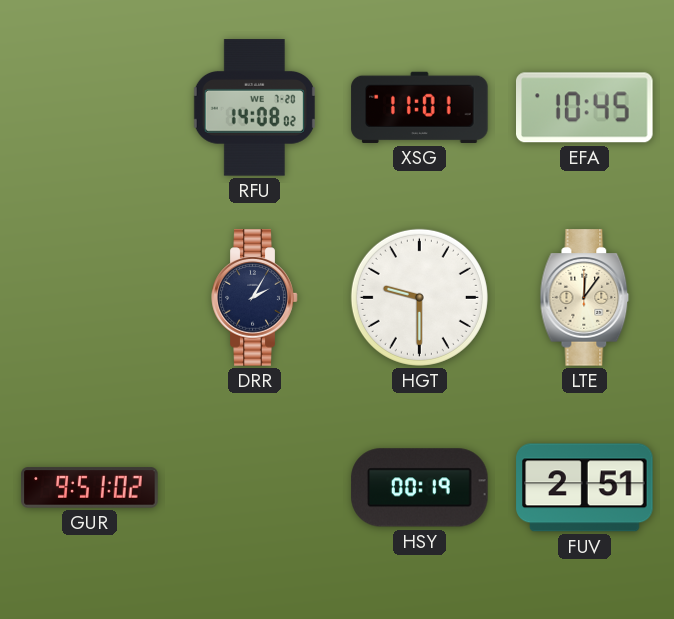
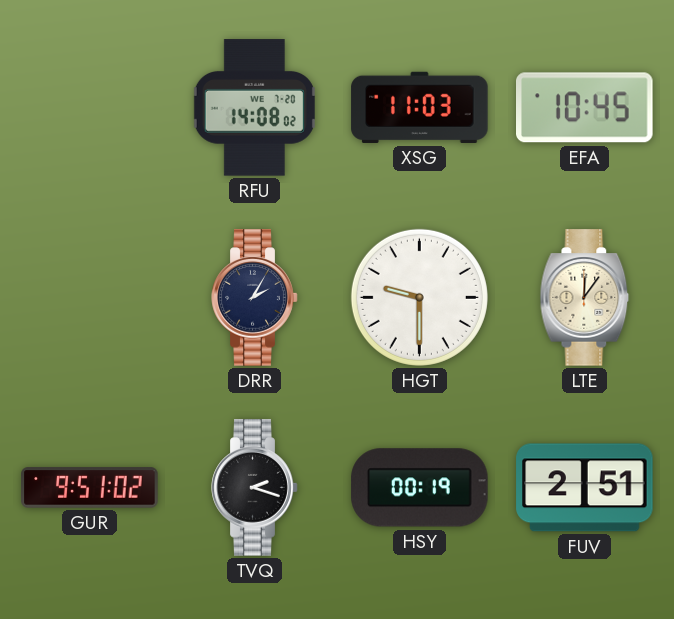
XSG: 11:01 -> 11:03 (420, 107)
TVQ: none -> 2:18 (255, 488)
